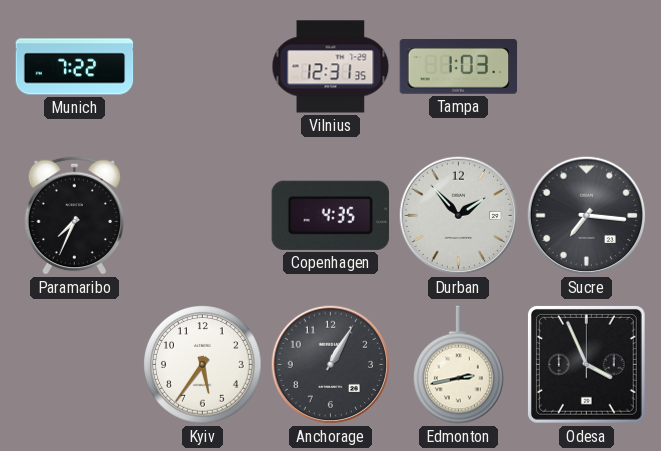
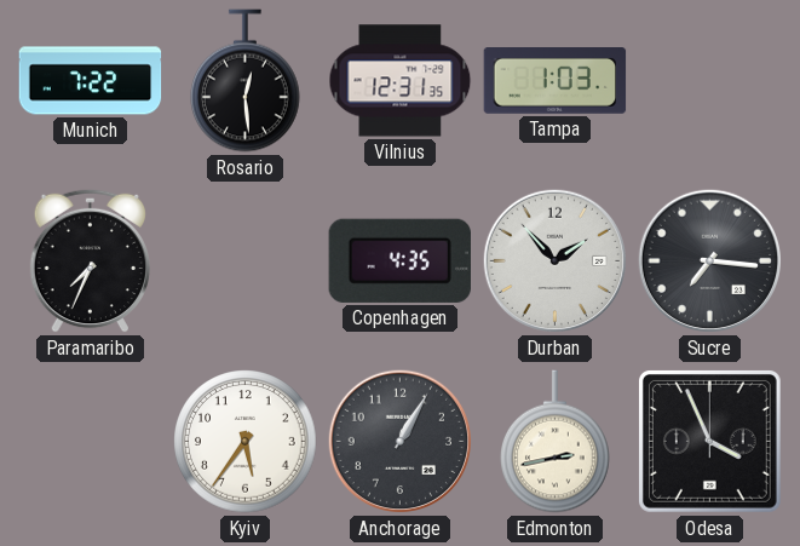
Rosario: none -> 12:29 (246, 81)
